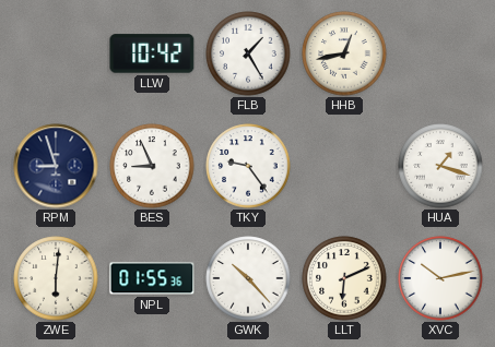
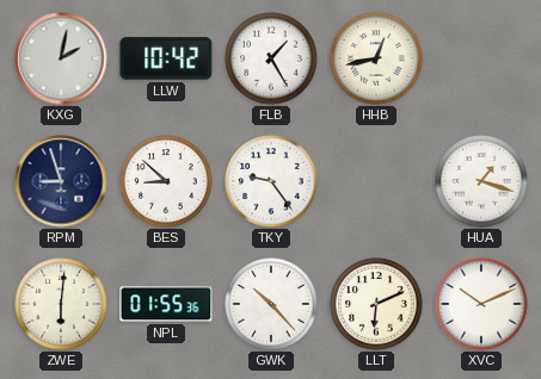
KXG: none -> 2:02 (61, 58)
BES: 8:56 -> 8:52 (166, 181)
XVC: 10:13 -> 10:11 (481, 304)
